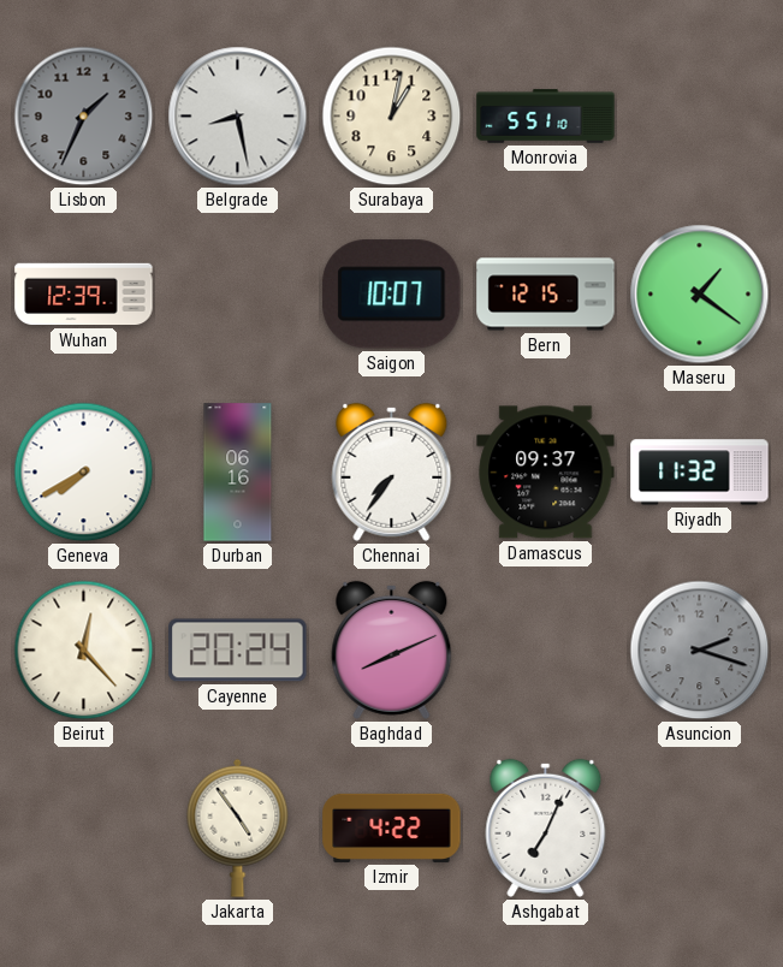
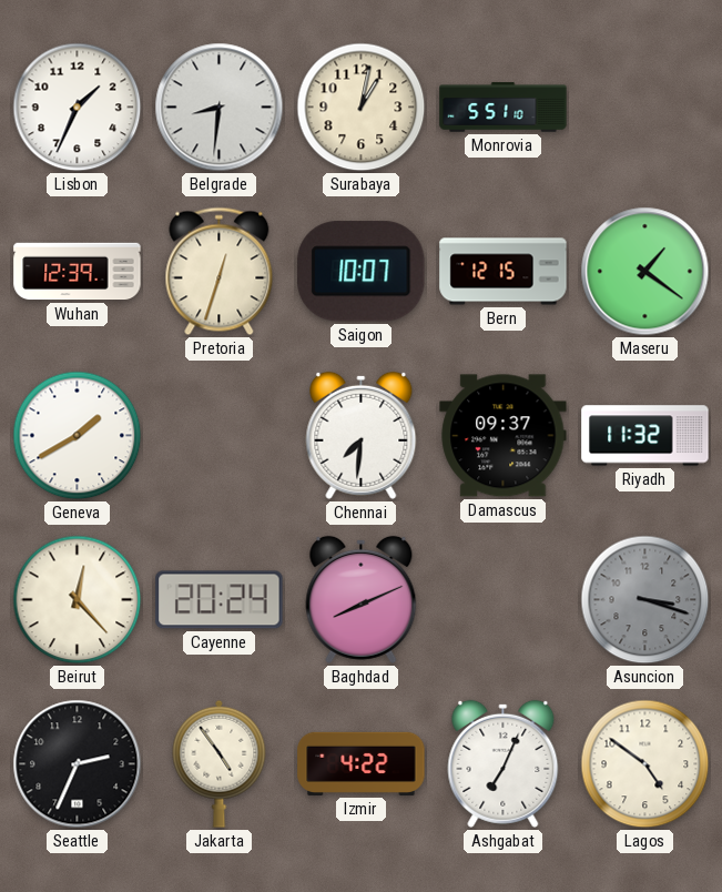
Lisbon dial: grey -> white (78, 108)
Belgrade: 8:28 -> 8:31 (220, 108)
Pretoria: none -> 12:33 (220, 272)
Geneva: 7:40 -> 1:40 (78, 436)
Durban: 06:16 -> none (238, 473)
Chennai: 7:36 -> 7:31 (362, 435)
Asuncion: 2:18 -> 3:18 (645, 600)
Seattle: none -> 2:34 (78, 764)
Lagos: none -> 4:51 (645, 764)
